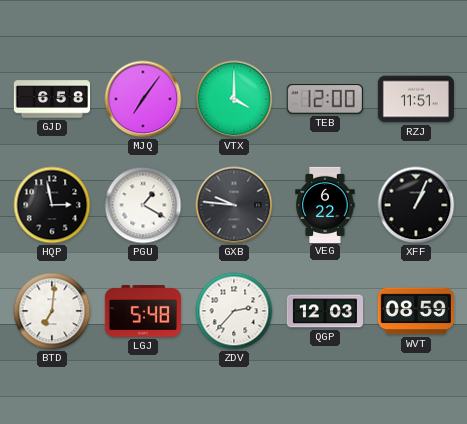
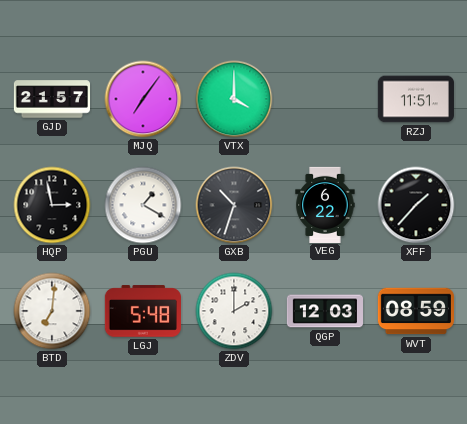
GJD: 6:58 -> 21:57 (51, 99)
TEB: 12:00 -> none (325, 100)
GXB: 9:46 -> 10:33 (234, 205)
XFF: 1:04 -> 1:37 (416, 205)
ZDV: 2:37 -> 2:00 (234, 311)
